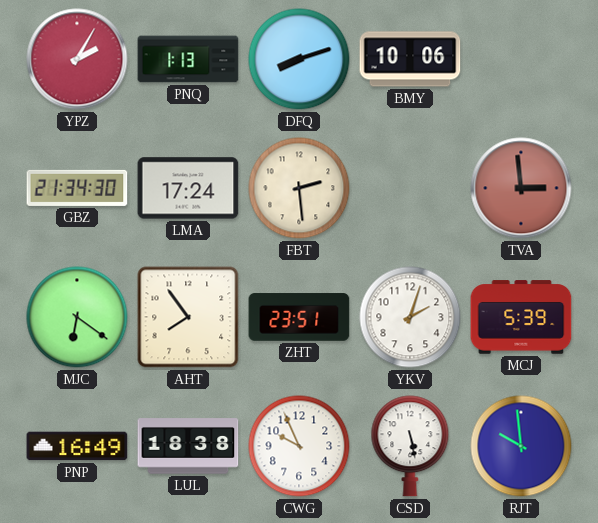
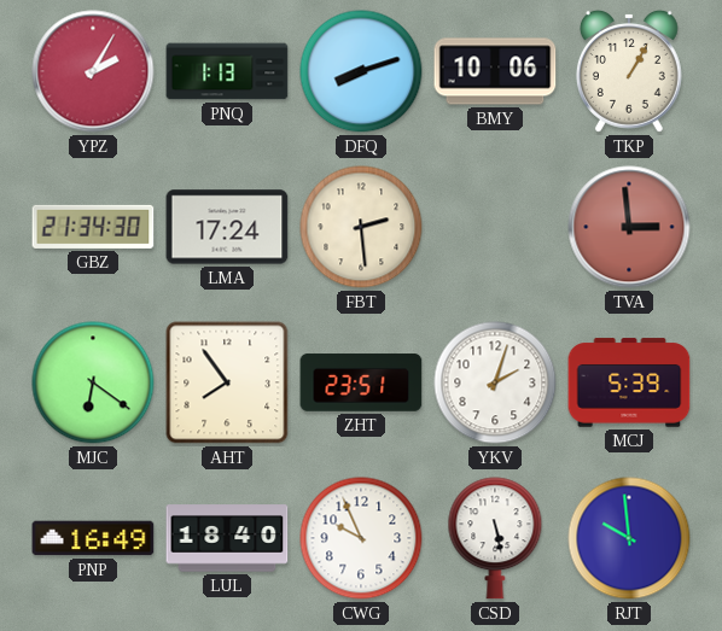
TKP: none -> 1:05 (629, 71)
LUL: 18:38 -> 18:40 (227, 538)
